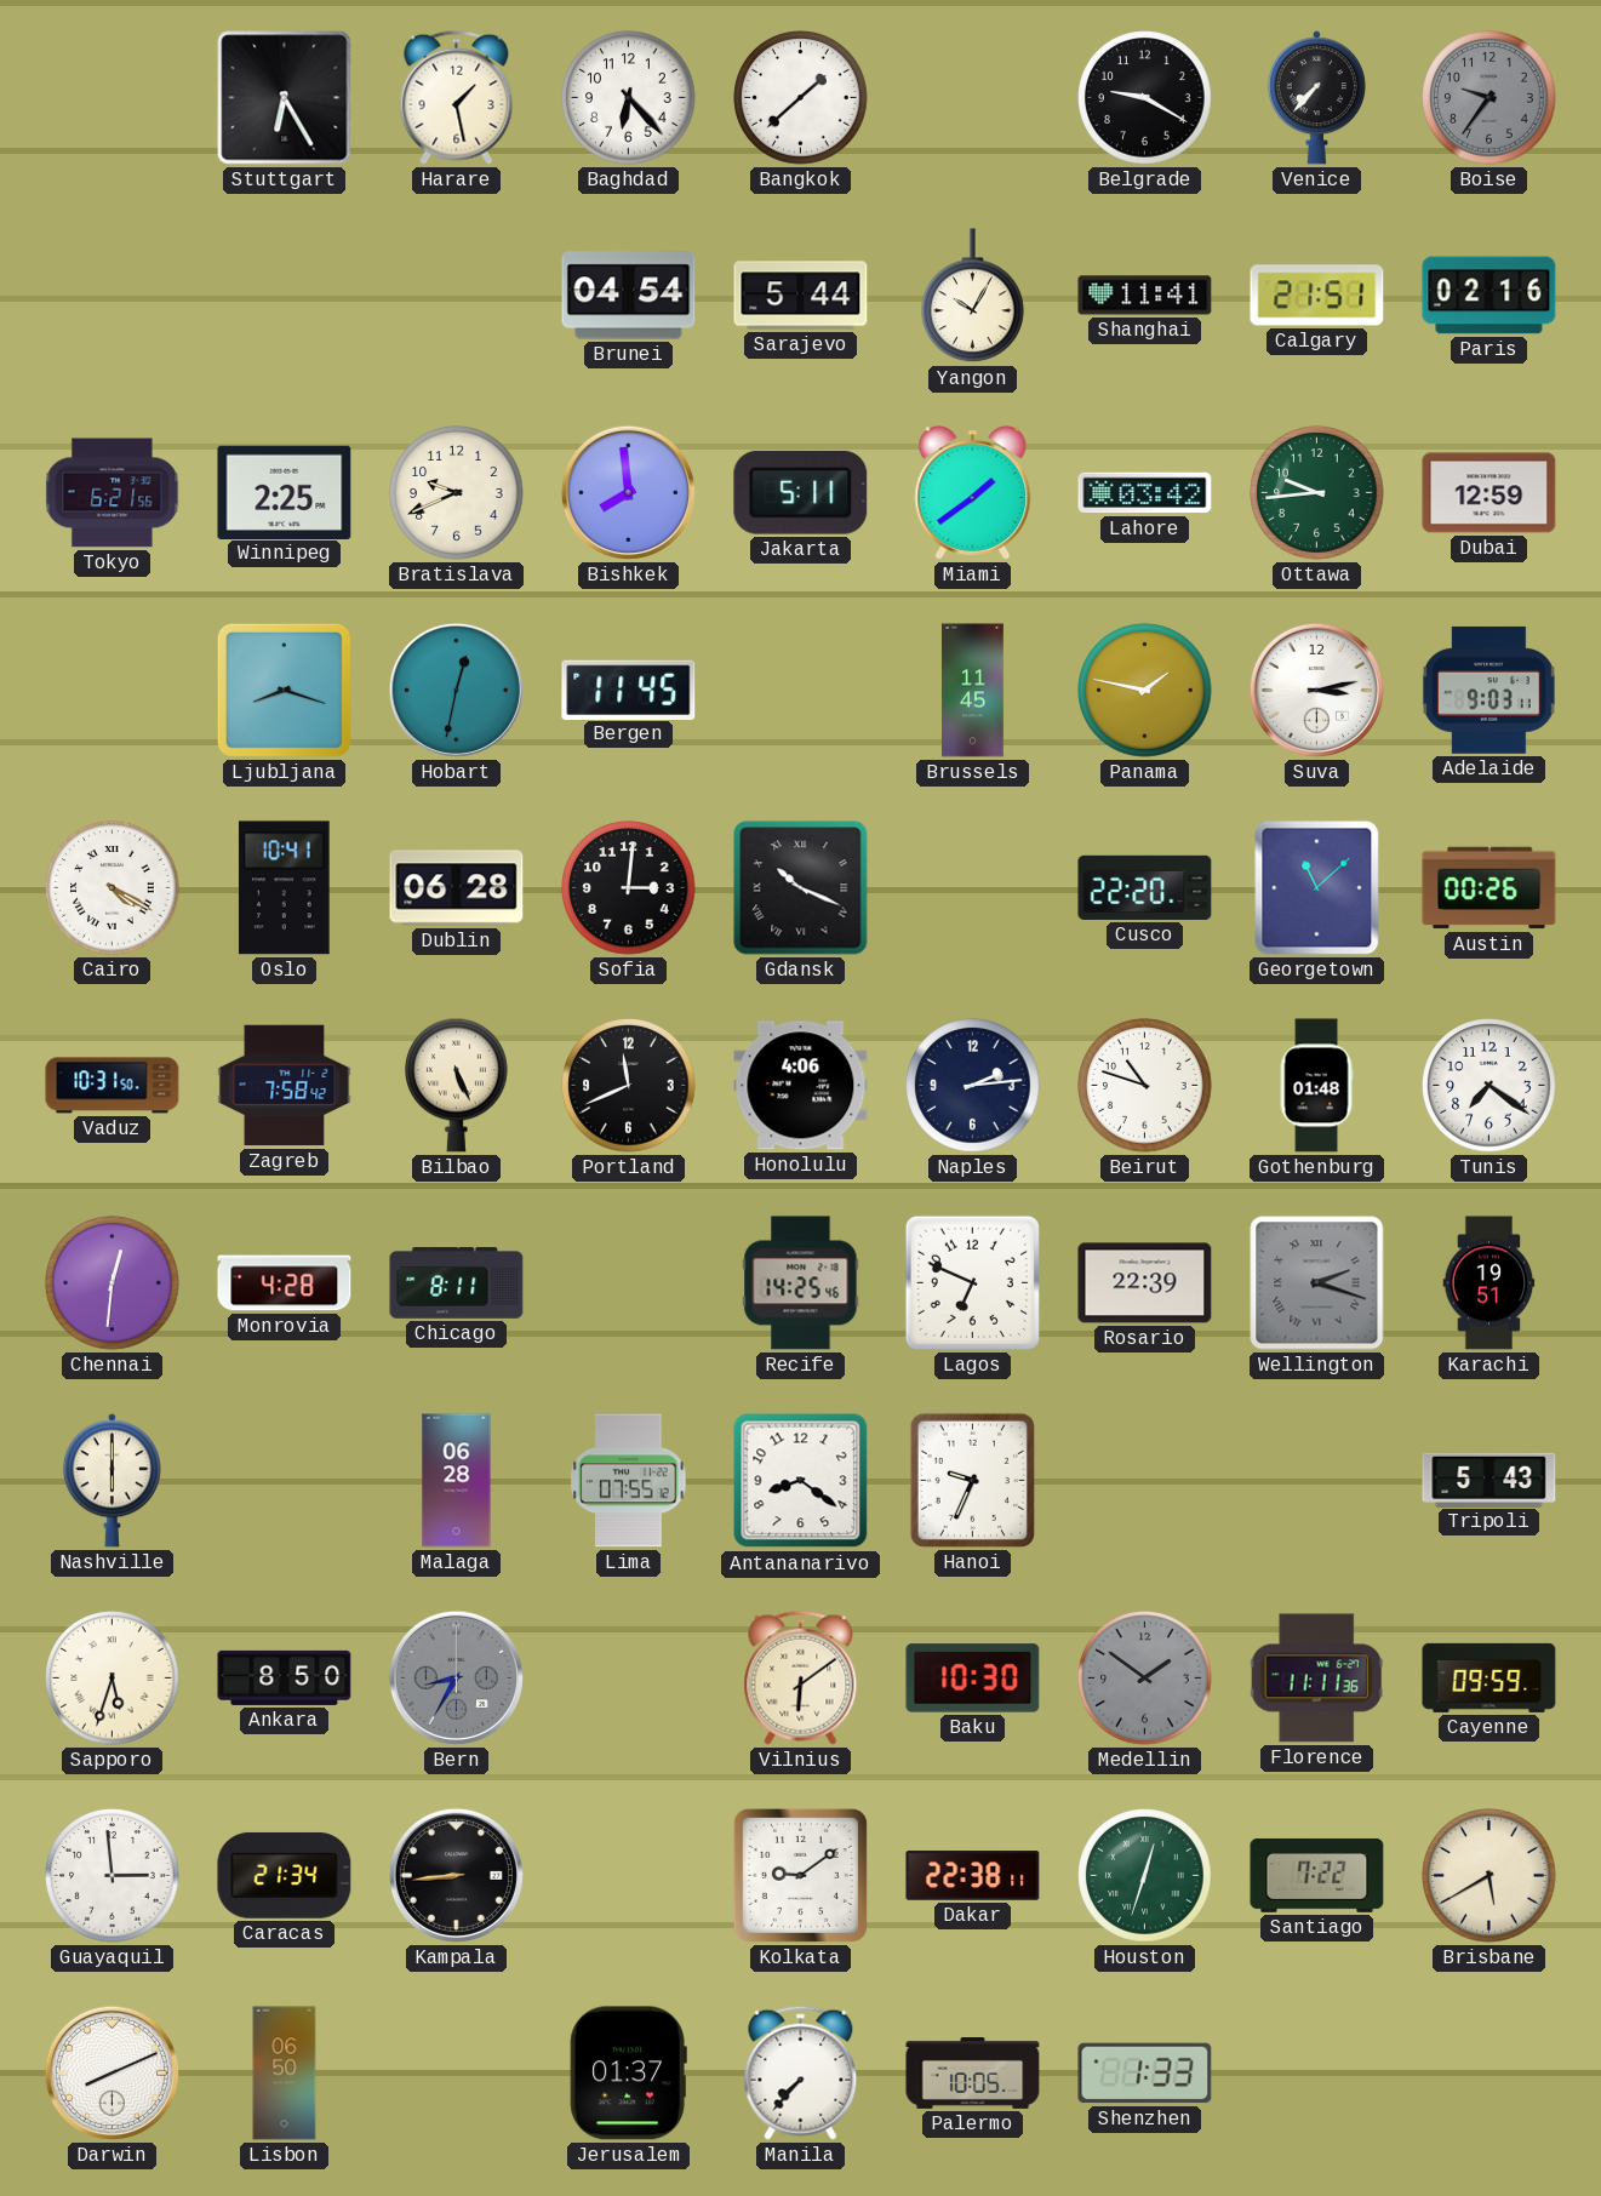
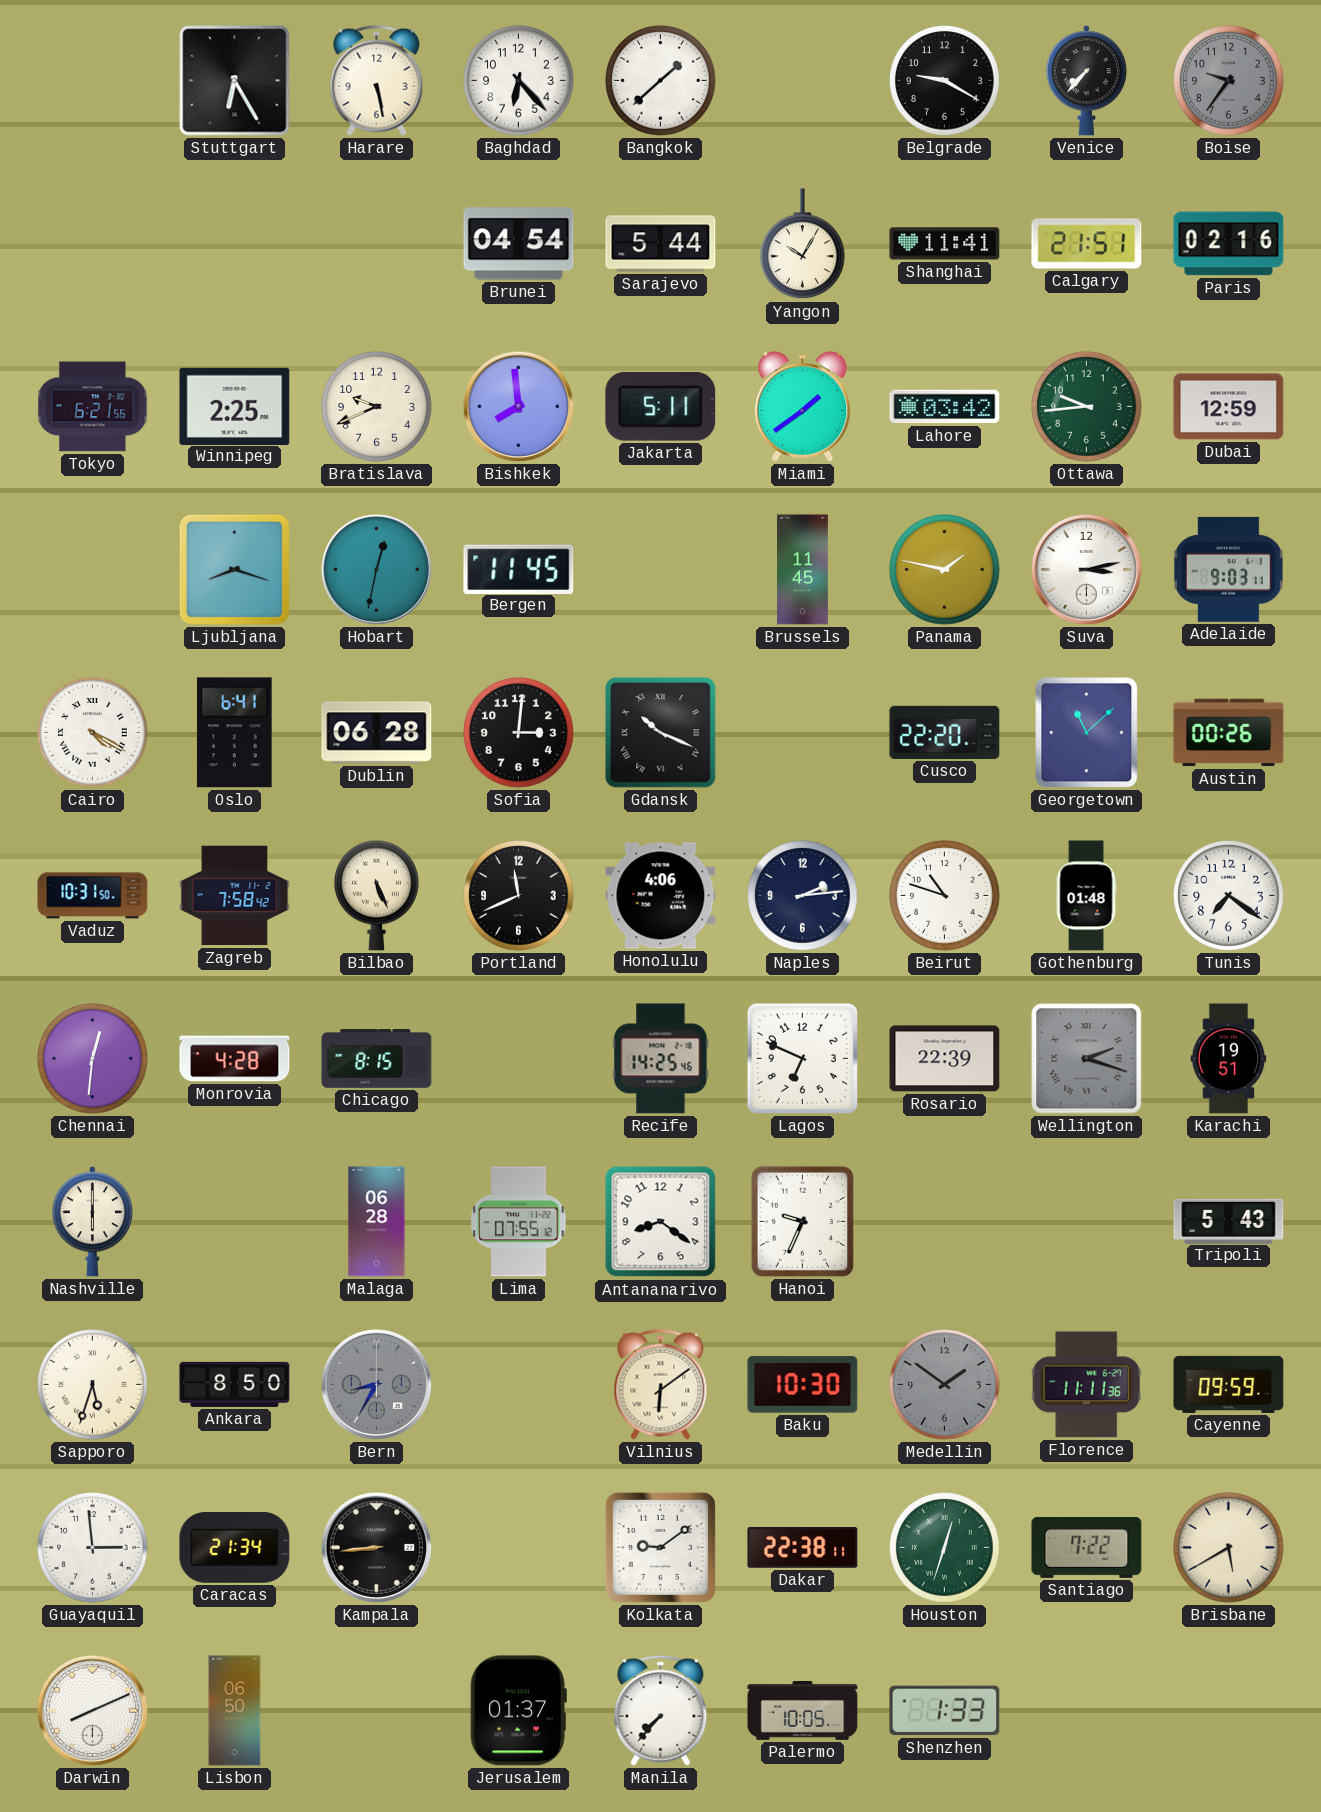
Harare: 1:28 -> 5:28 (377, 80)
Oslo: 10:41 -> 6:41 (234, 733)
Chicago: 8:11 -> 8:15 (377, 1059)
